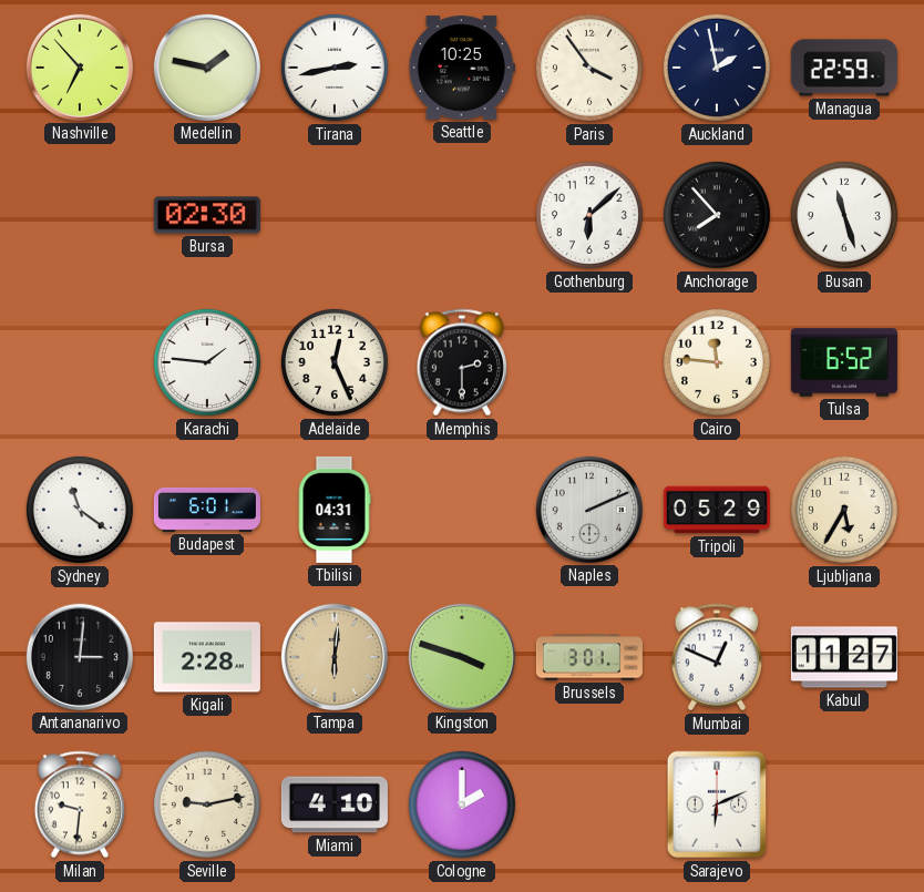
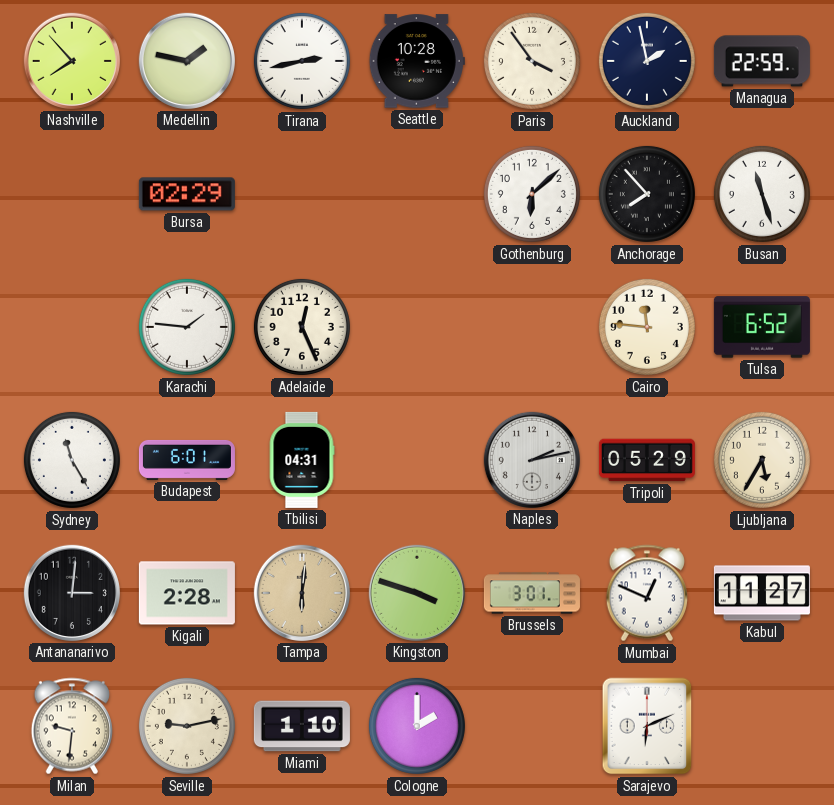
Nashville: 6:53 -> 7:53 (72, 61)
Seattle: 10:25 -> 10:28 (417, 61)
Bursa: 02:30 -> 02:29 (187, 194)
Memphis: 2:30 -> none (462, 362)
Sydney: 11:21 -> 11:25 (72, 460)
Naples: 2:11 -> 2:13 (532, 460)
Miami: 4:10 -> 1:10 (302, 726)
